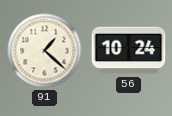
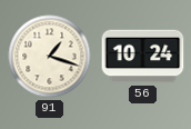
91: 1:22 -> 1:18 (50, 57)
